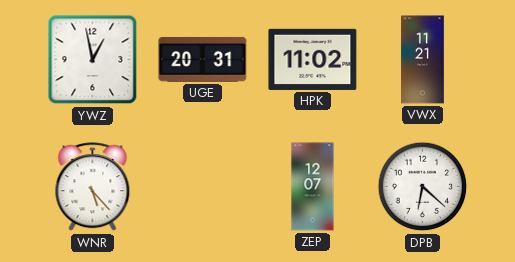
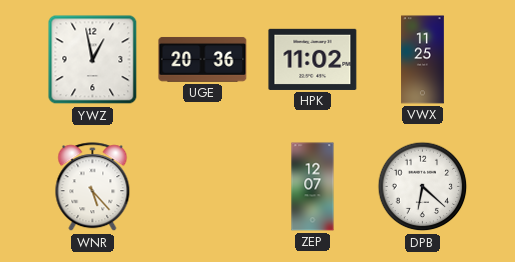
UGE: 20:31 -> 20:36 (203, 59)
VWX: 11:21 -> 11:25 (423, 60)
